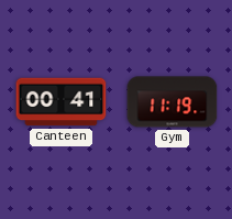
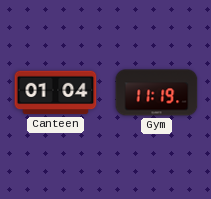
Canteen: 00:41 -> 01:04 (56, 93)
